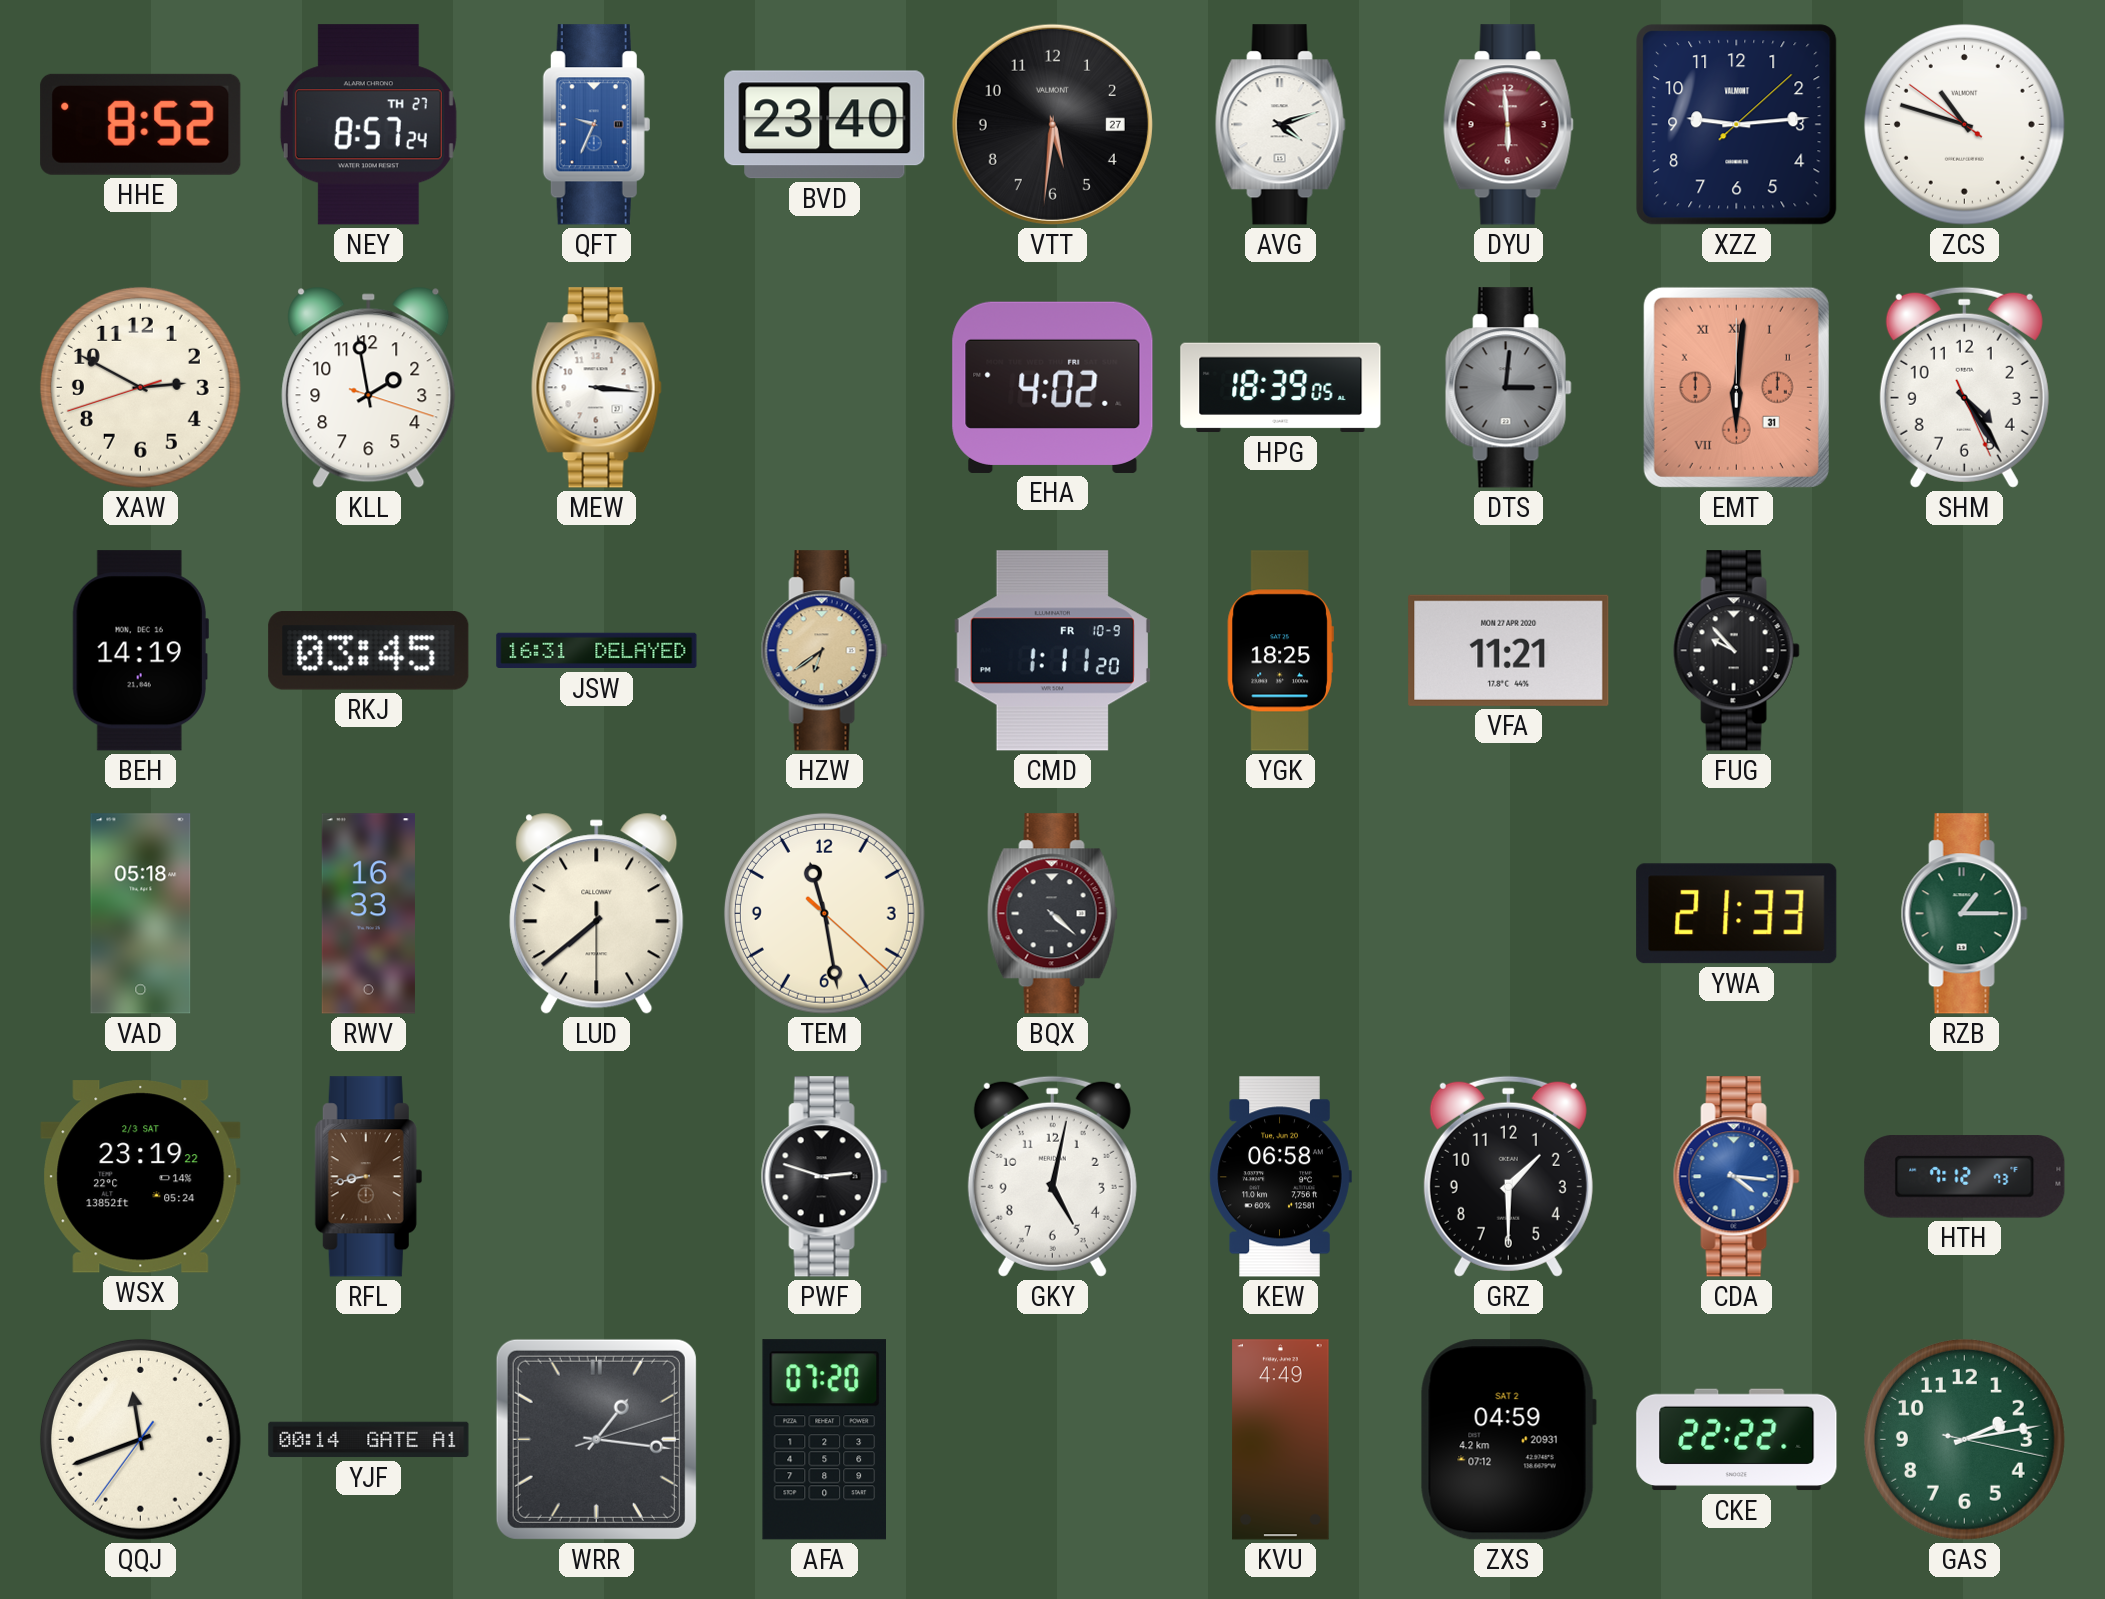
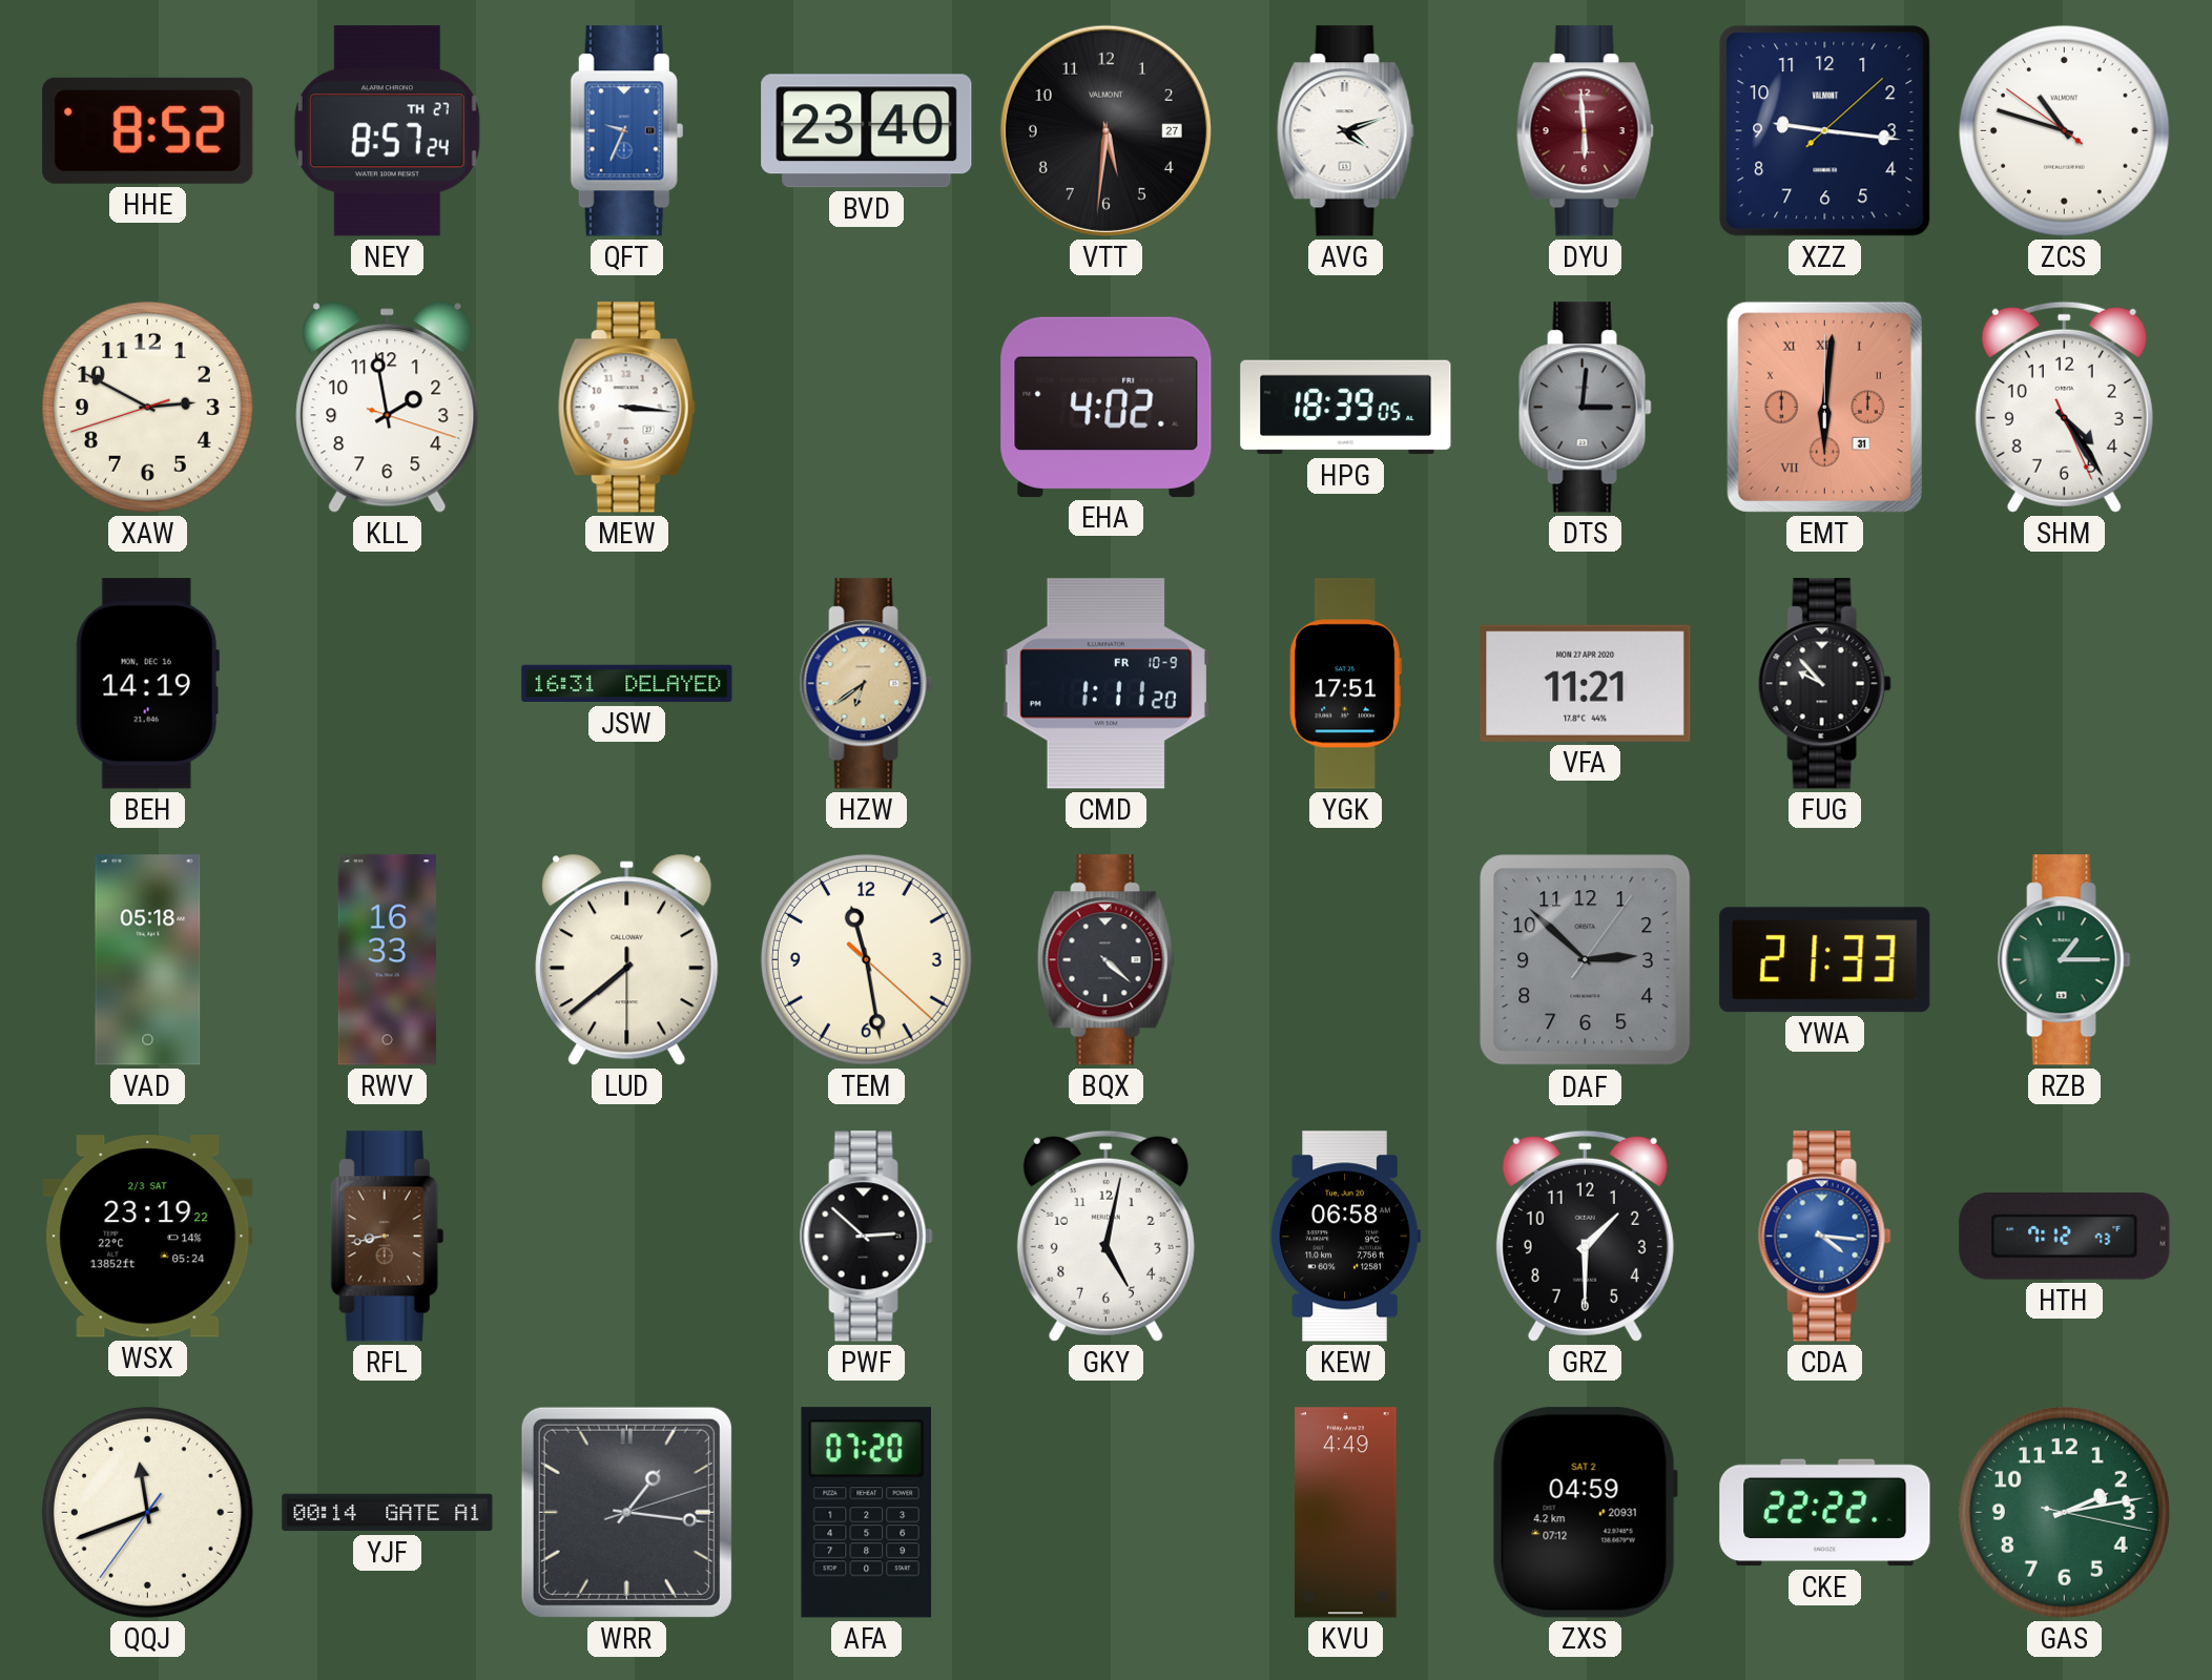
XZZ: 9:14 -> 9:16 (1825, 131)
RKJ: 03:45 -> none (369, 651)
YGK: 18:25 -> 17:51 (1345, 684)
DAF: none -> 2:52 (1586, 960)
PWF: 2:48 -> 2:52 (866, 1237)
